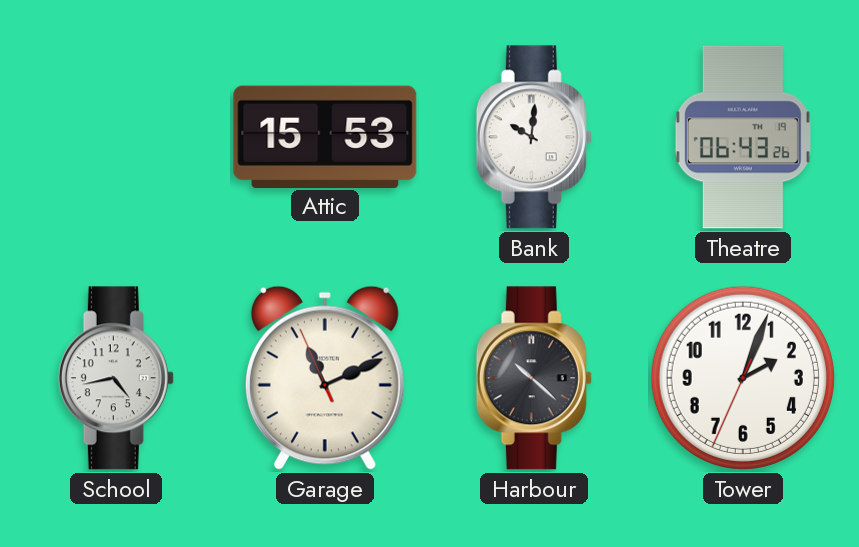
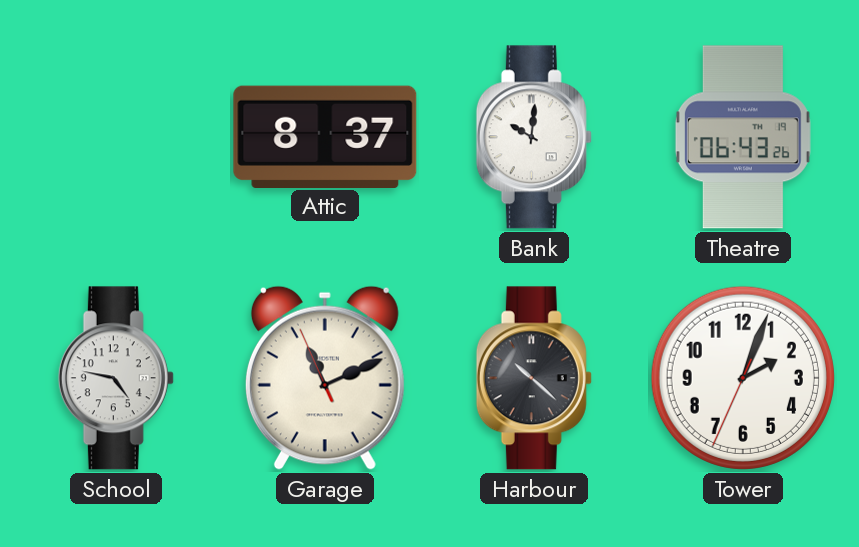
Attic: 15:53 -> 8:37 (325, 136)
School: 4:43 -> 4:47 (116, 378)
